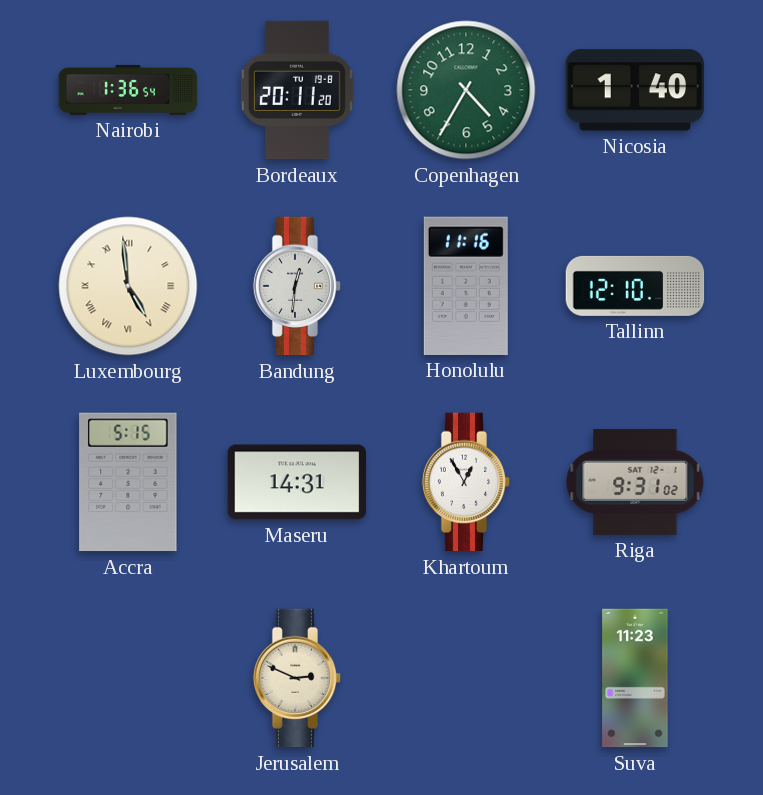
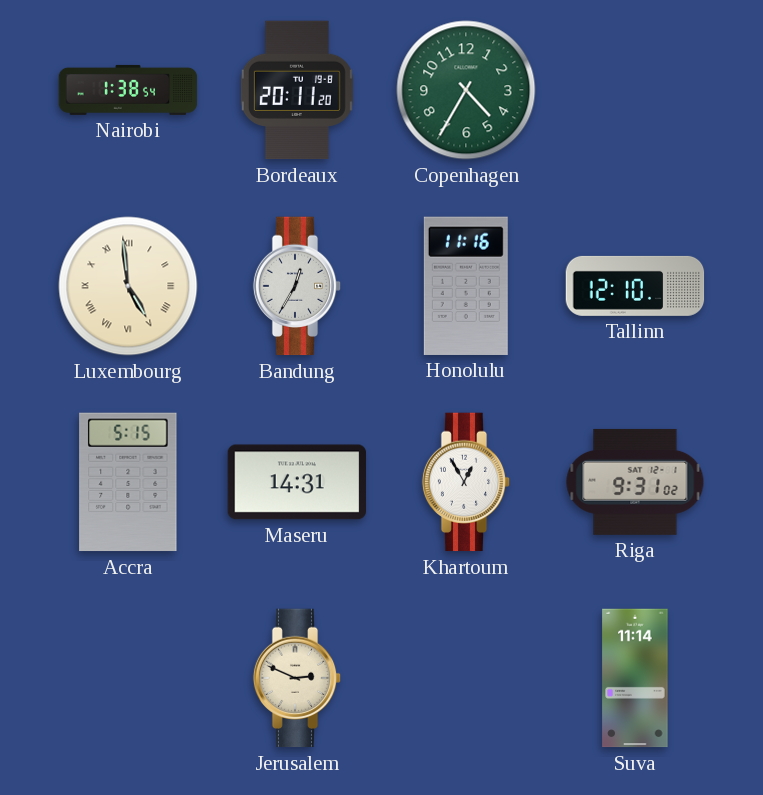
Nairobi: 1:36 -> 1:38 (128, 90)
Nicosia: 1:40 -> none (634, 90)
Bandung: 12:31 -> 12:35 (297, 286)
Suva: 11:23 -> 11:14 (635, 678)
